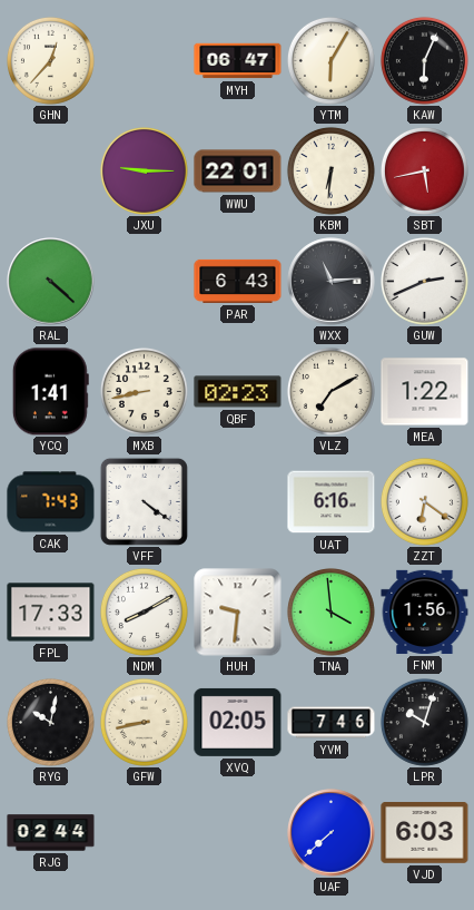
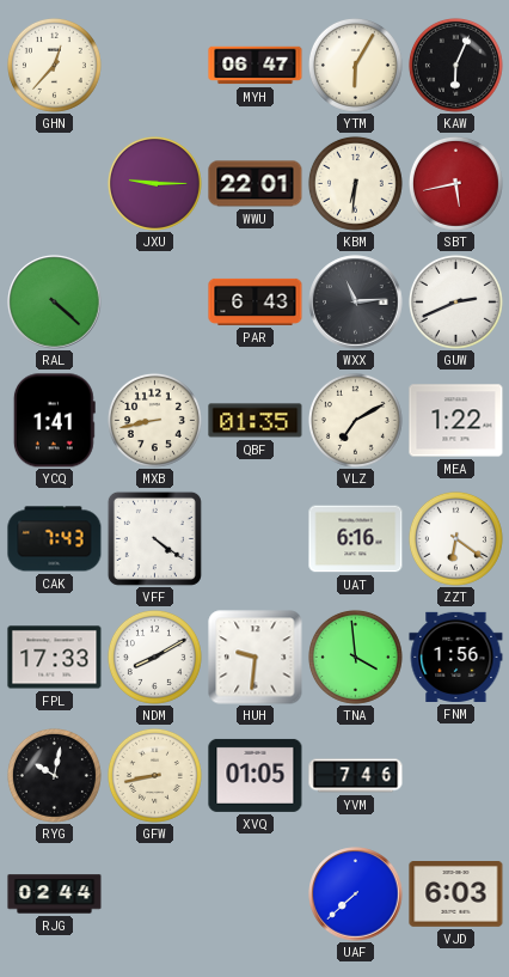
QBF: 02:23 -> 01:35 (256, 421)
XVQ: 02:05 -> 01:05 (256, 775)
LPR: 10:03 -> none (424, 722)
